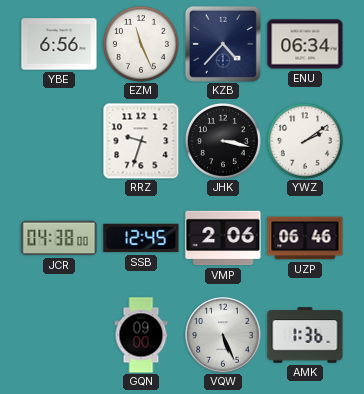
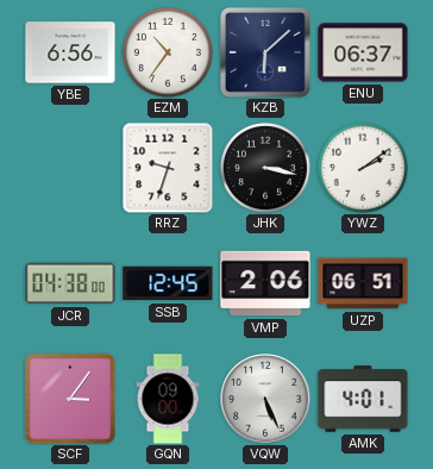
EZM: 11:26 -> 10:36 (168, 52)
KZB: 4:37 -> 6:08 (265, 52)
ENU: 06:34 -> 06:37 (363, 52)
UZP: 06:46 -> 06:51 (363, 283)
SCF: none -> 3:06 (70, 399)
AMK: 1:36 -> 4:01 (363, 399)
